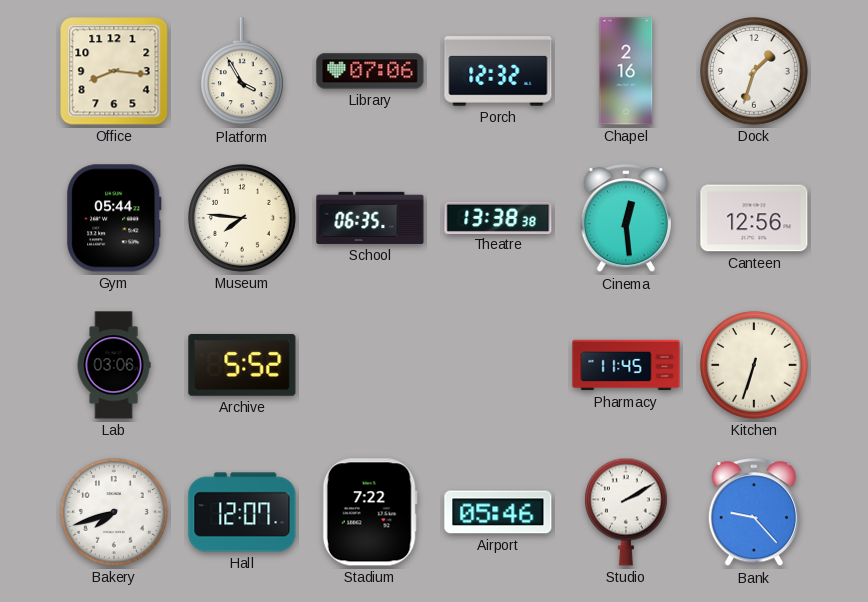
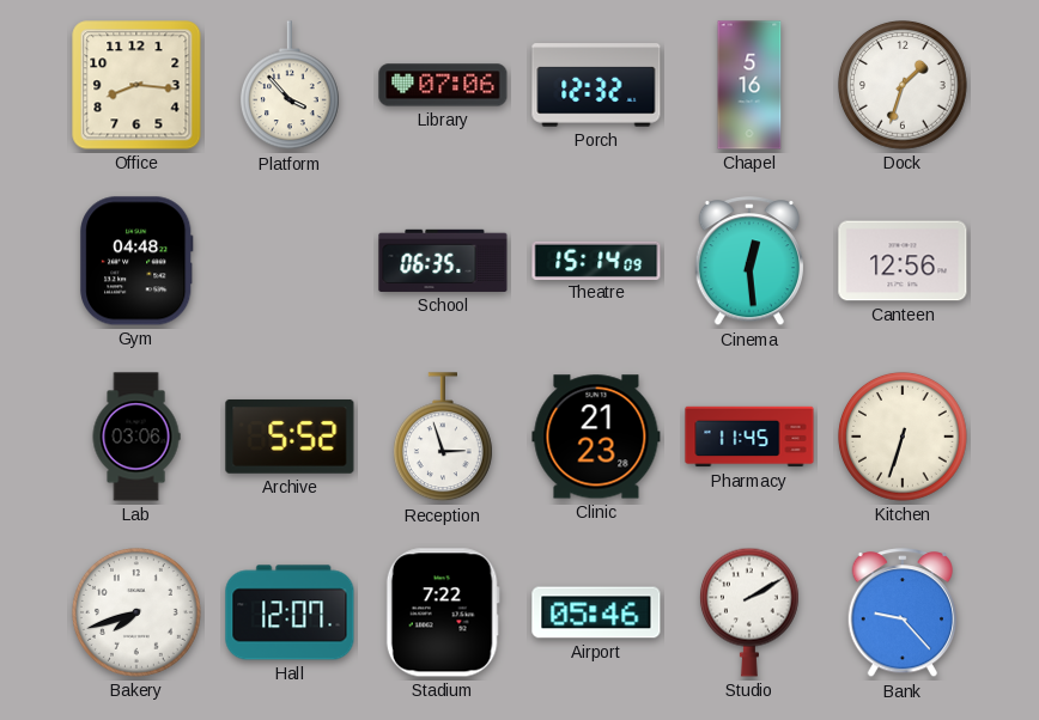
Platform: 3:55 -> 3:53 (290, 86)
Chapel: 2:16 -> 5:16 (749, 85)
Gym: 05:44 -> 04:48 (136, 261)
Museum: 7:46 -> none (243, 219)
Theatre: 13:38 -> 15:14 (596, 260)
Reception: none -> 2:57 (443, 438)
Clinic: none -> 21:23 (596, 437)
